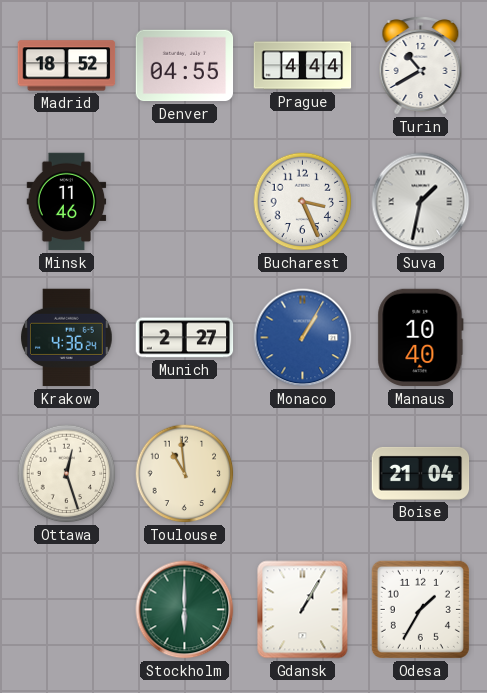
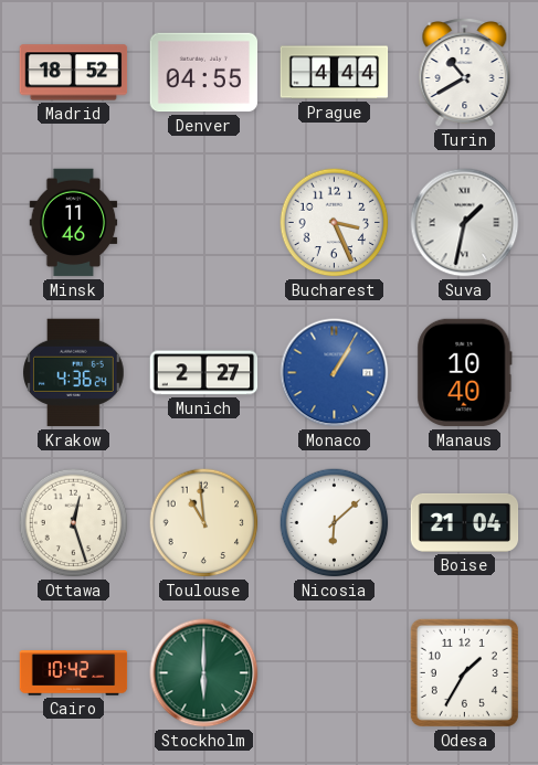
Nicosia: none -> 6:08 (335, 523)
Cairo: none -> 10:42 (74, 673)
Gdansk: 1:05 -> none (303, 610)
